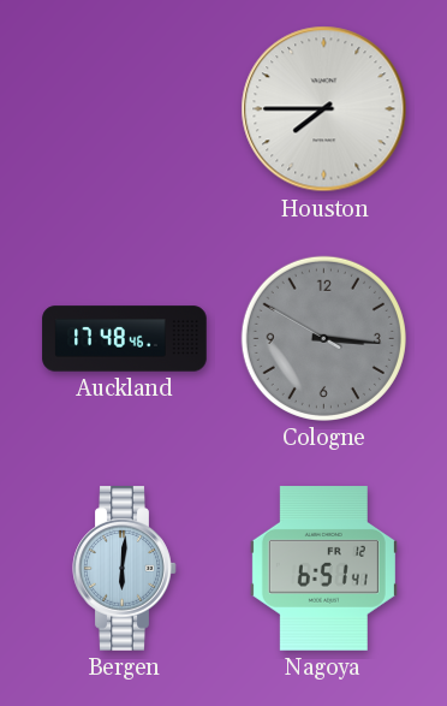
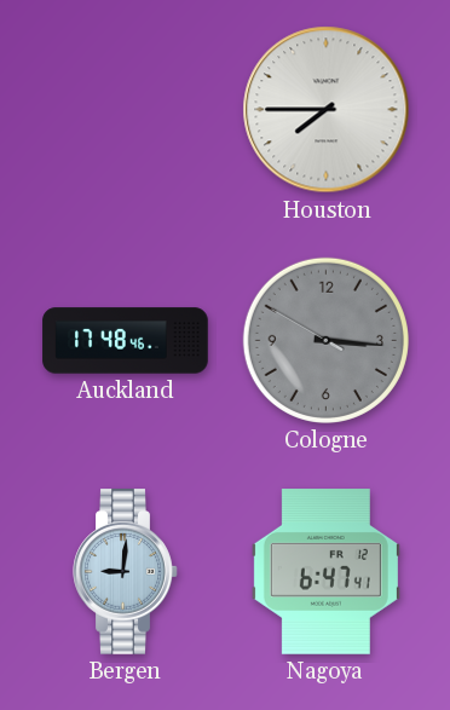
Bergen: 6:01 -> 9:01 (126, 572)
Nagoya: 6:51 -> 6:47 (325, 572)
